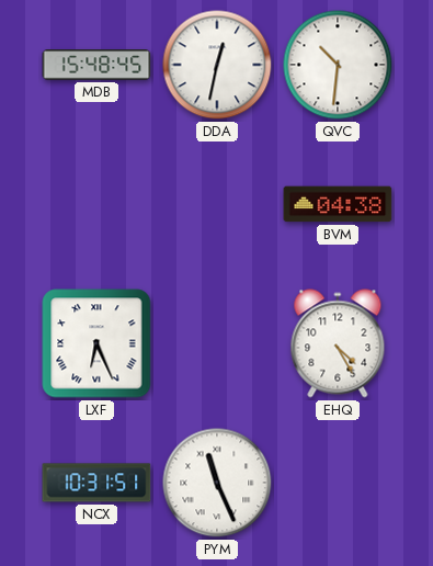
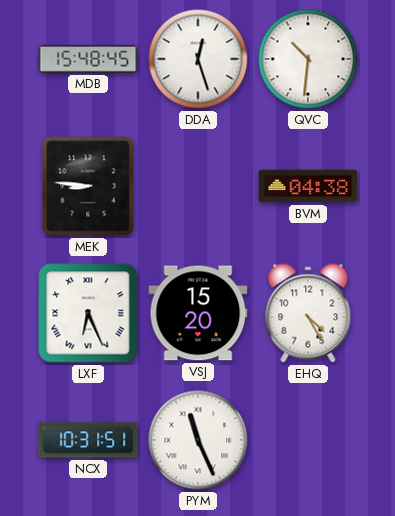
DDA: 12:32 -> 12:27 (198, 59)
MEK: none -> 8:46 (88, 186)
VSJ: none -> 15:20 (198, 313)
